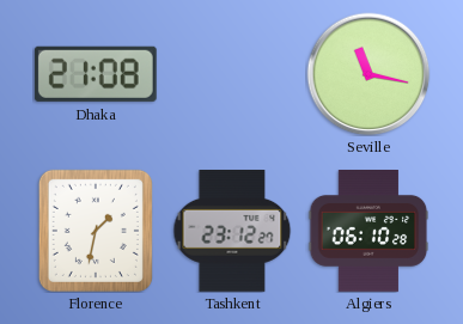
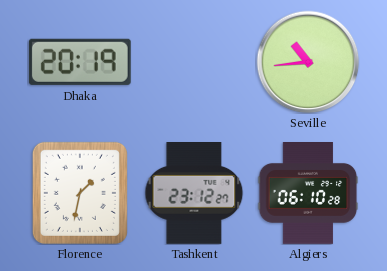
Dhaka: 21:08 -> 20:19 (80, 62)
Seville: 11:17 -> 10:44 (308, 62)
